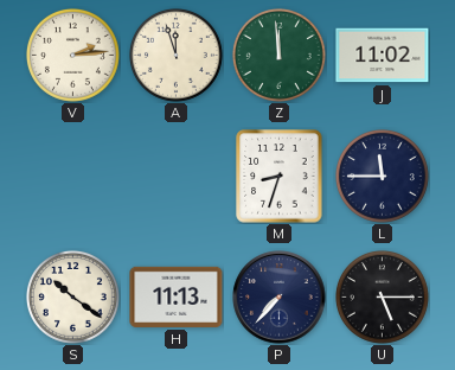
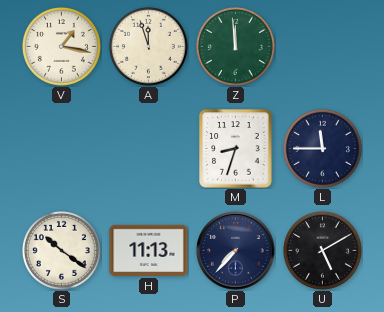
V: 2:14 -> 1:17 (61, 46)
J: 11:02 -> none (383, 56)
U: 5:15 -> 5:10 (322, 250)
